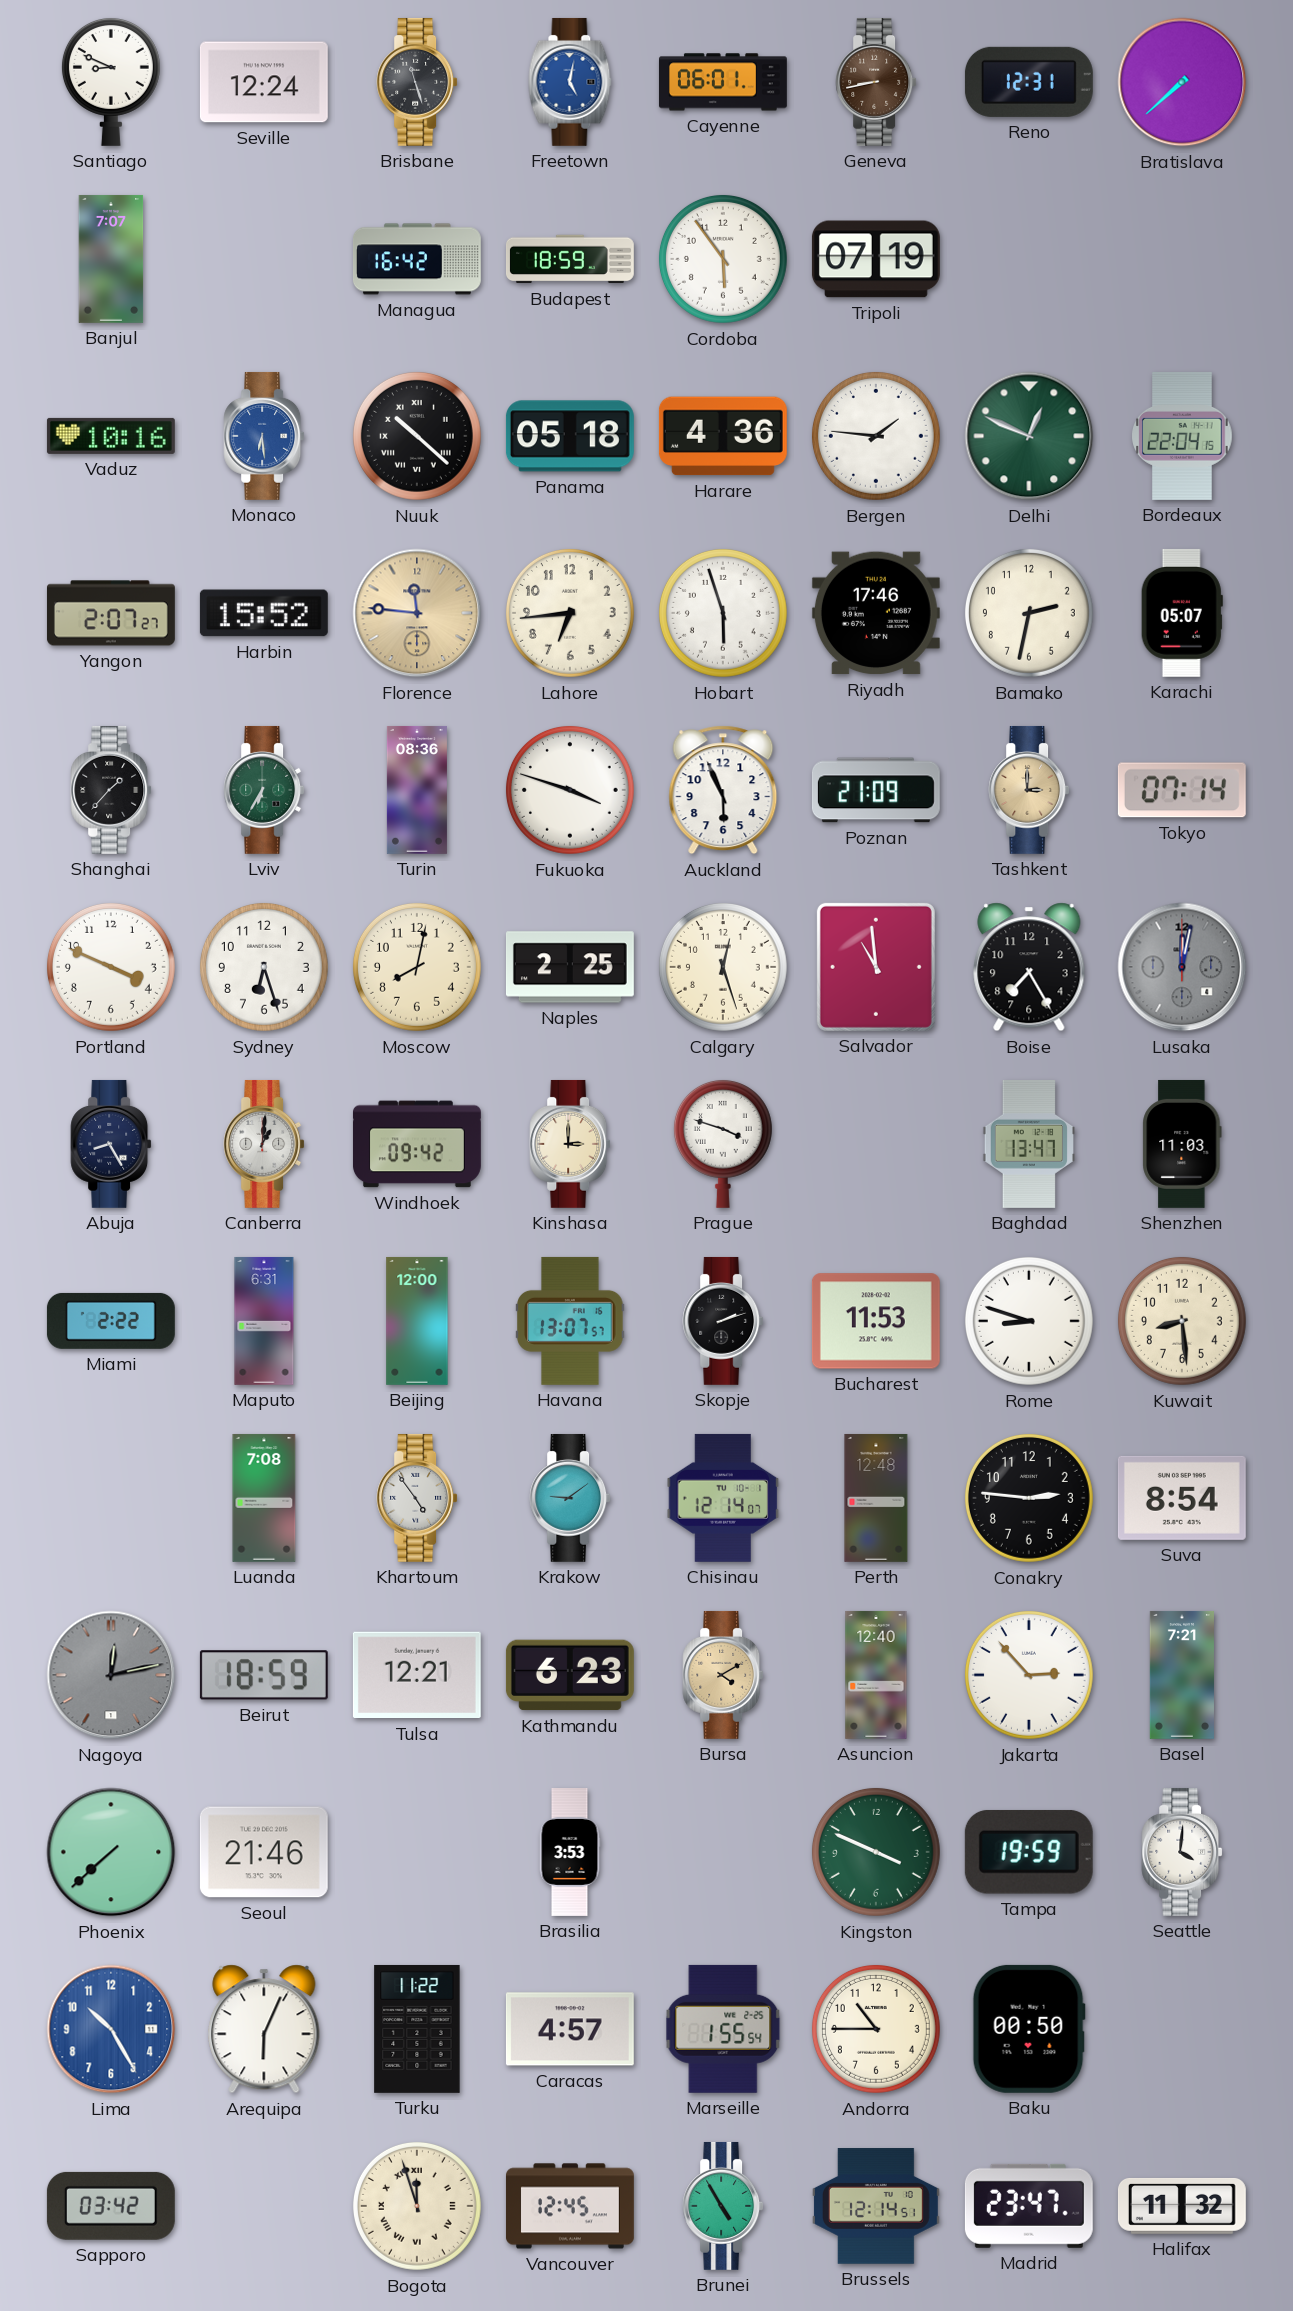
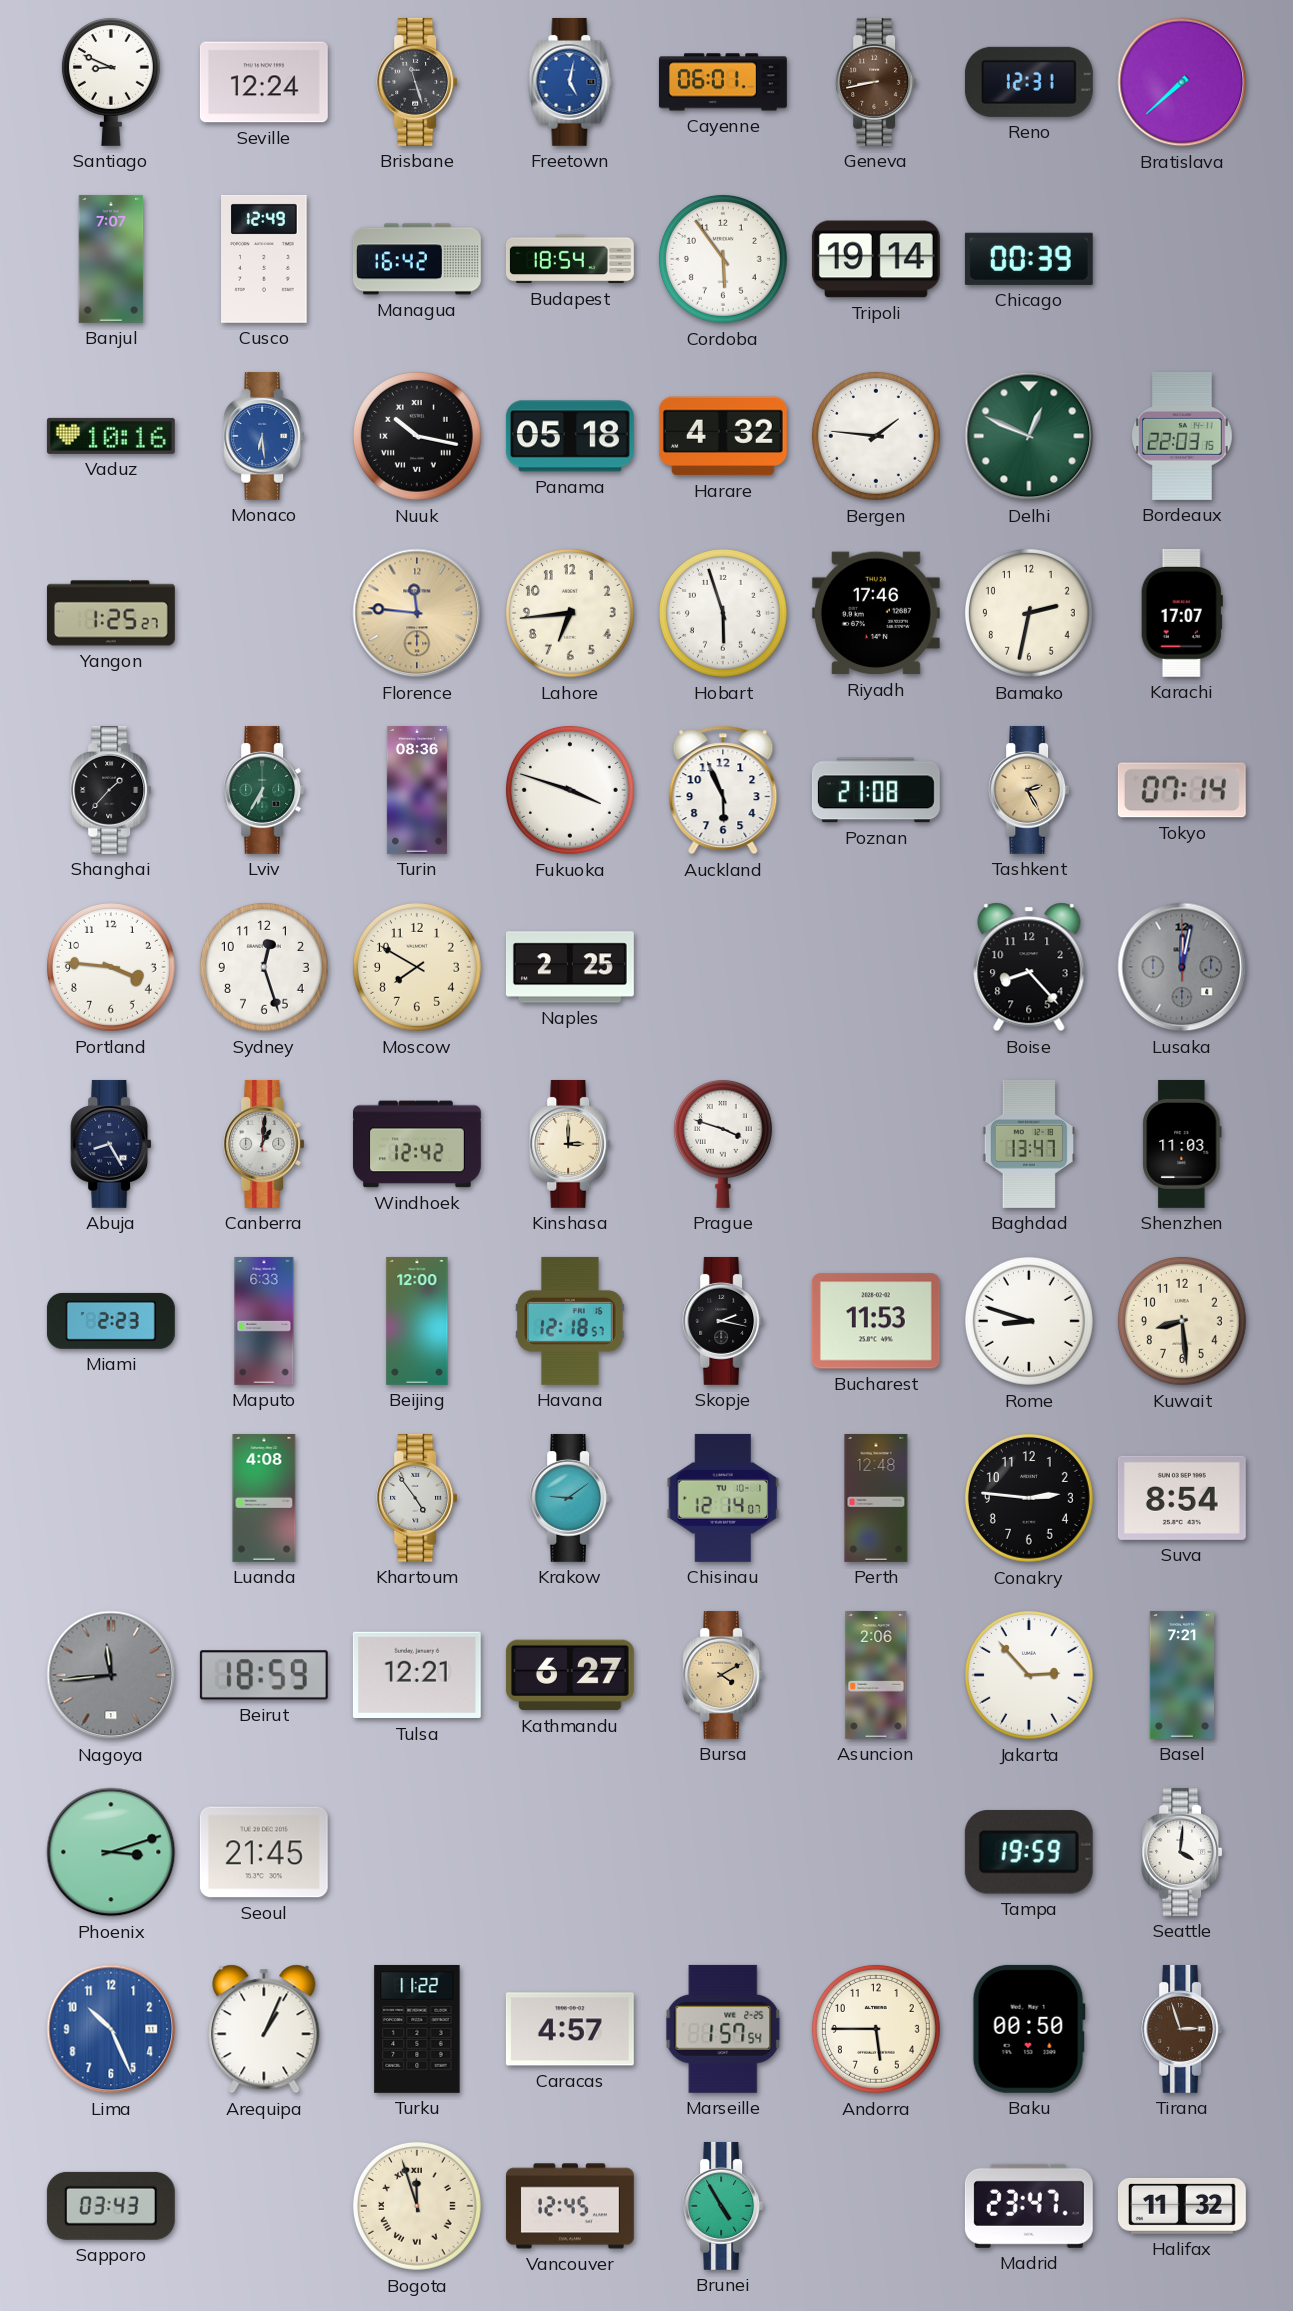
Cusco: none -> 12:49 (265, 259)
Budapest: 18:59 -> 18:54 (570, 259)
Tripoli: 07:19 -> 19:14 (876, 259)
Chicago: none -> 00:39 (1029, 259)
Nuuk: 10:22 -> 10:17 (417, 436)
Harare: 4:36 -> 4:32 (723, 436)
Bordeaux: 22:04 -> 22:03 (1182, 436)
Yangon: 2:07 -> 1:25 (111, 613)
Harbin: 15:52 -> none (264, 613)
Karachi: 05:07 -> 17:07 (1182, 613)
Poznan: 21:09 -> 21:08 (876, 790)
Tashkent: 3:00 -> 2:25 (1029, 790)
Portland: 3:49 -> 3:46 (111, 967)
Sydney: 6:27 -> 12:27 (264, 967)
Moscow: 8:02 -> 7:50 (417, 967)
Calgary: 12:27 -> none (723, 967)
Salvador: 10:59 -> none (876, 967)
Boise: 7:25 -> 8:23 (1029, 967)
Windhoek: 09:42 -> 12:42 (417, 1144)
Miami: 2:22 -> 2:23 (111, 1321)
Maputo: 6:31 -> 6:33 (264, 1321)
Havana: 13:07 -> 12:18 (570, 1321)
Skopje: 2:12 -> 2:17 (723, 1321)
Luanda: 7:08 -> 4:08 (264, 1498)
Nagoya: 12:13 -> 11:44 (111, 1675)
Kathmandu: 6:23 -> 6:27 (570, 1675)
Asuncion: 12:40 -> 2:06 (876, 1675)
Phoenix: 7:38 -> 3:12 (111, 1852)
Seoul: 21:46 -> 21:45 (264, 1852)
Brasilia: 3:53 -> none (570, 1853)
Kingston: 3:49 -> none (876, 1852)
Lima: 10:25 -> 10:26 (111, 2029)
Arequipa: 6:04 -> 1:04 (264, 2029)
Marseille: 1:55 -> 1:57 (723, 2029)
Andorra: 10:45 -> 5:45 (876, 2029)
Tirana: none -> 2:57 (1182, 2029)
Sapporo: 03:42 -> 03:43 (111, 2206)
Brussels: 12:14 -> none (876, 2206)
